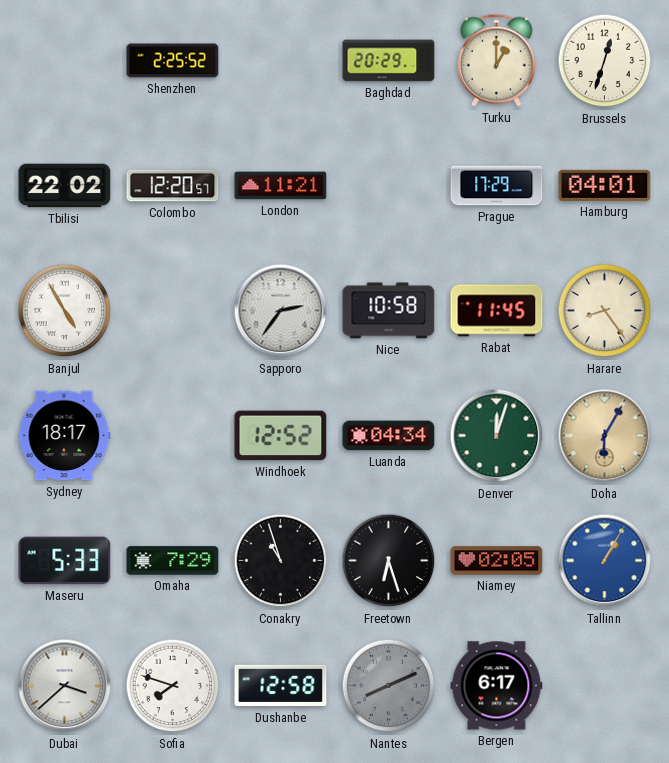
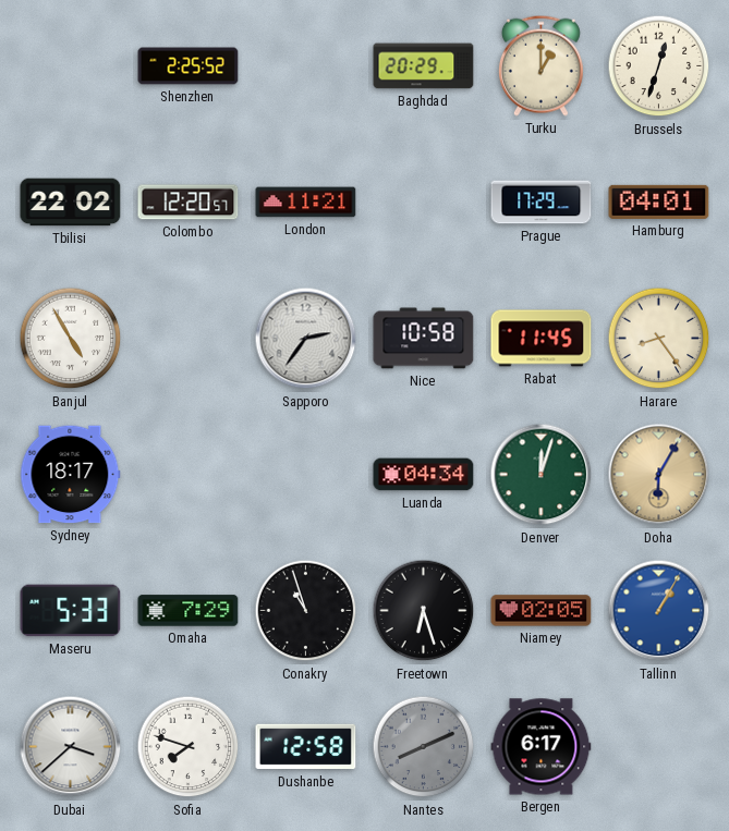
Windhoek: 12:52 -> none (281, 436)
